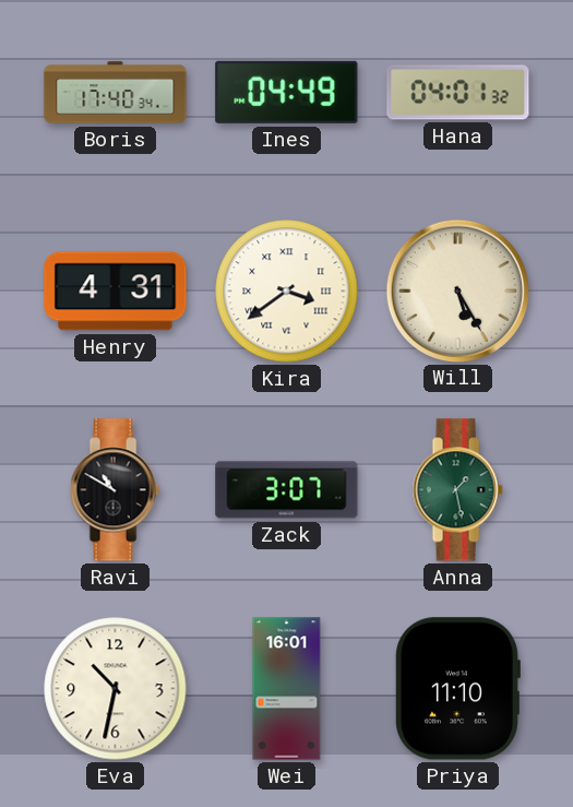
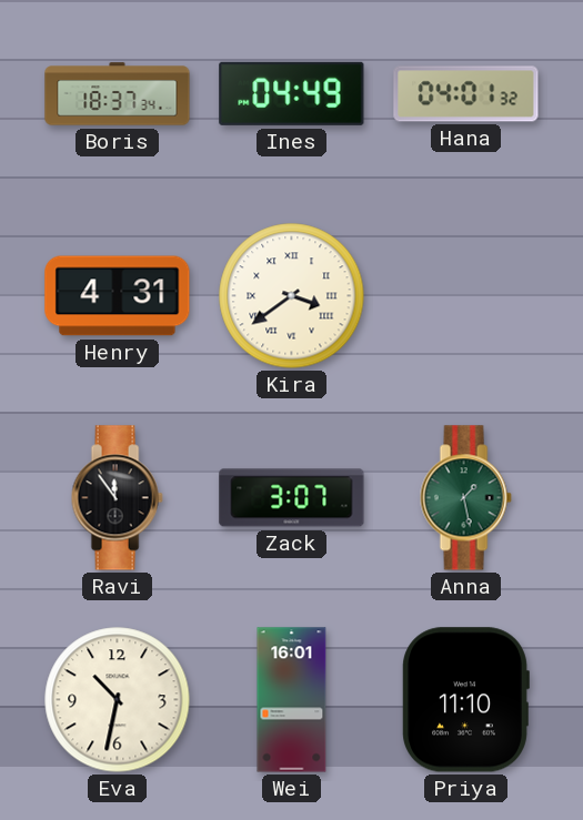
Boris: 17:40 -> 18:37 (118, 94)
Will: 5:25 -> none (457, 290)
Ravi: 10:50 -> 11:54 (117, 498)
